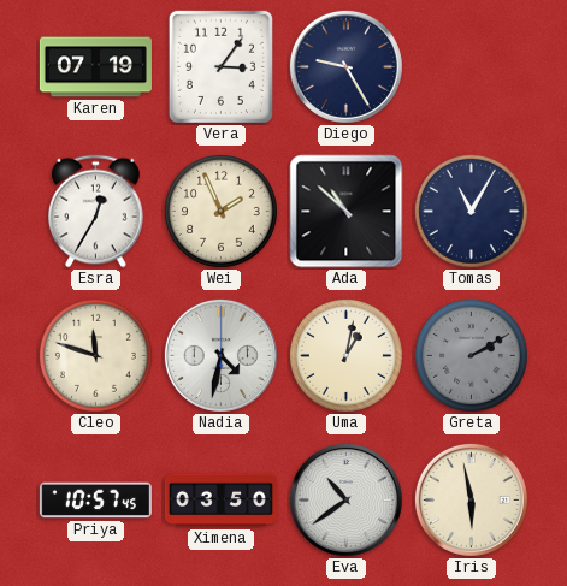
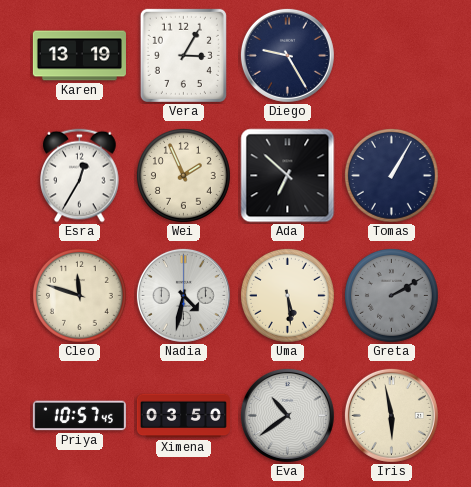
Karen: 07:19 -> 13:19 (79, 56)
Vera: 3:06 -> 3:05 (183, 55)
Ada: 10:52 -> 6:52 (288, 176)
Tomas: 11:05 -> 1:05 (391, 175)
Uma: 1:02 -> 5:29 (287, 295)
